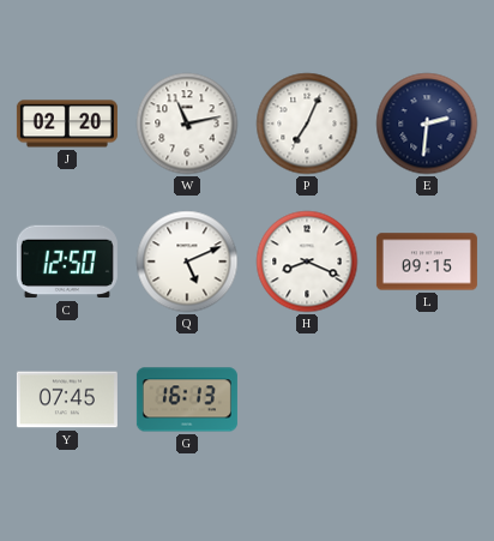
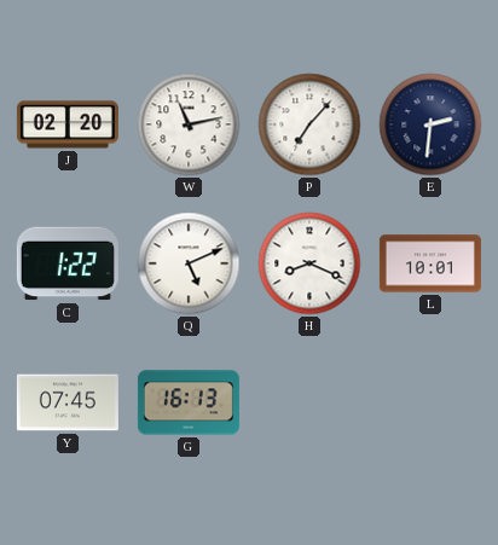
P: 7:04 -> 7:07 (309, 124)
C: 12:50 -> 1:22 (68, 263)
L: 09:15 -> 10:01 (430, 263)
